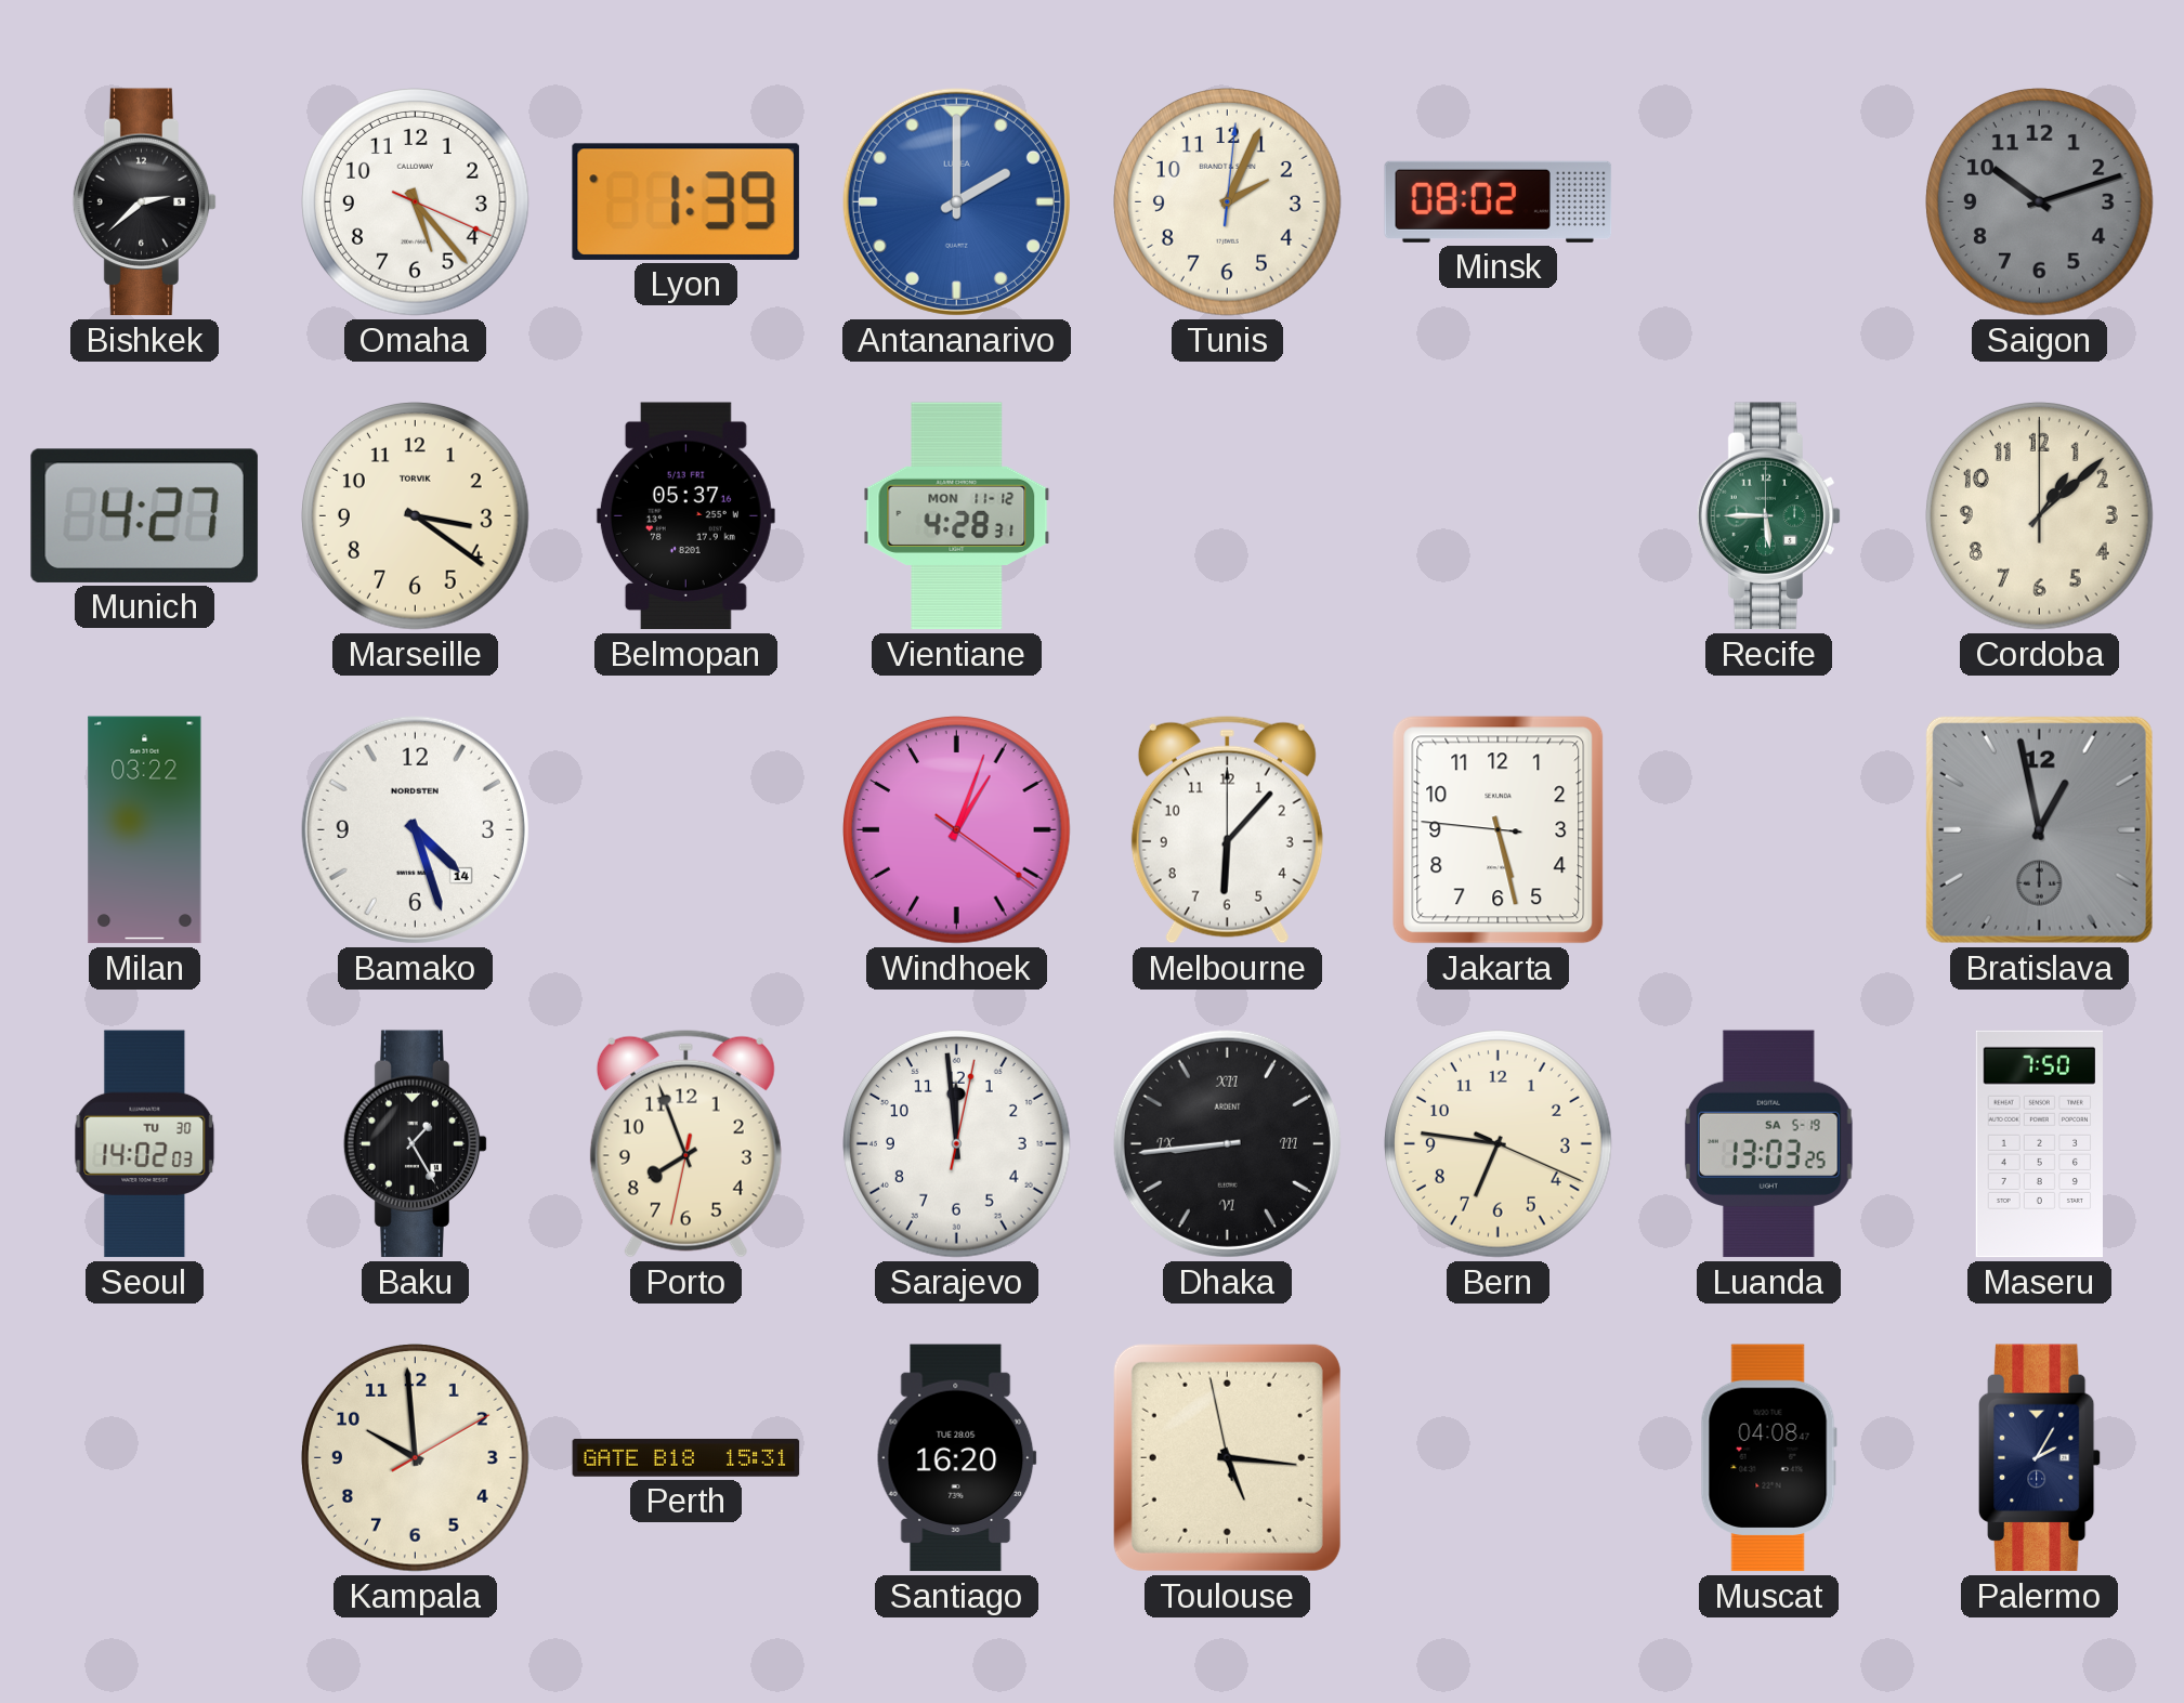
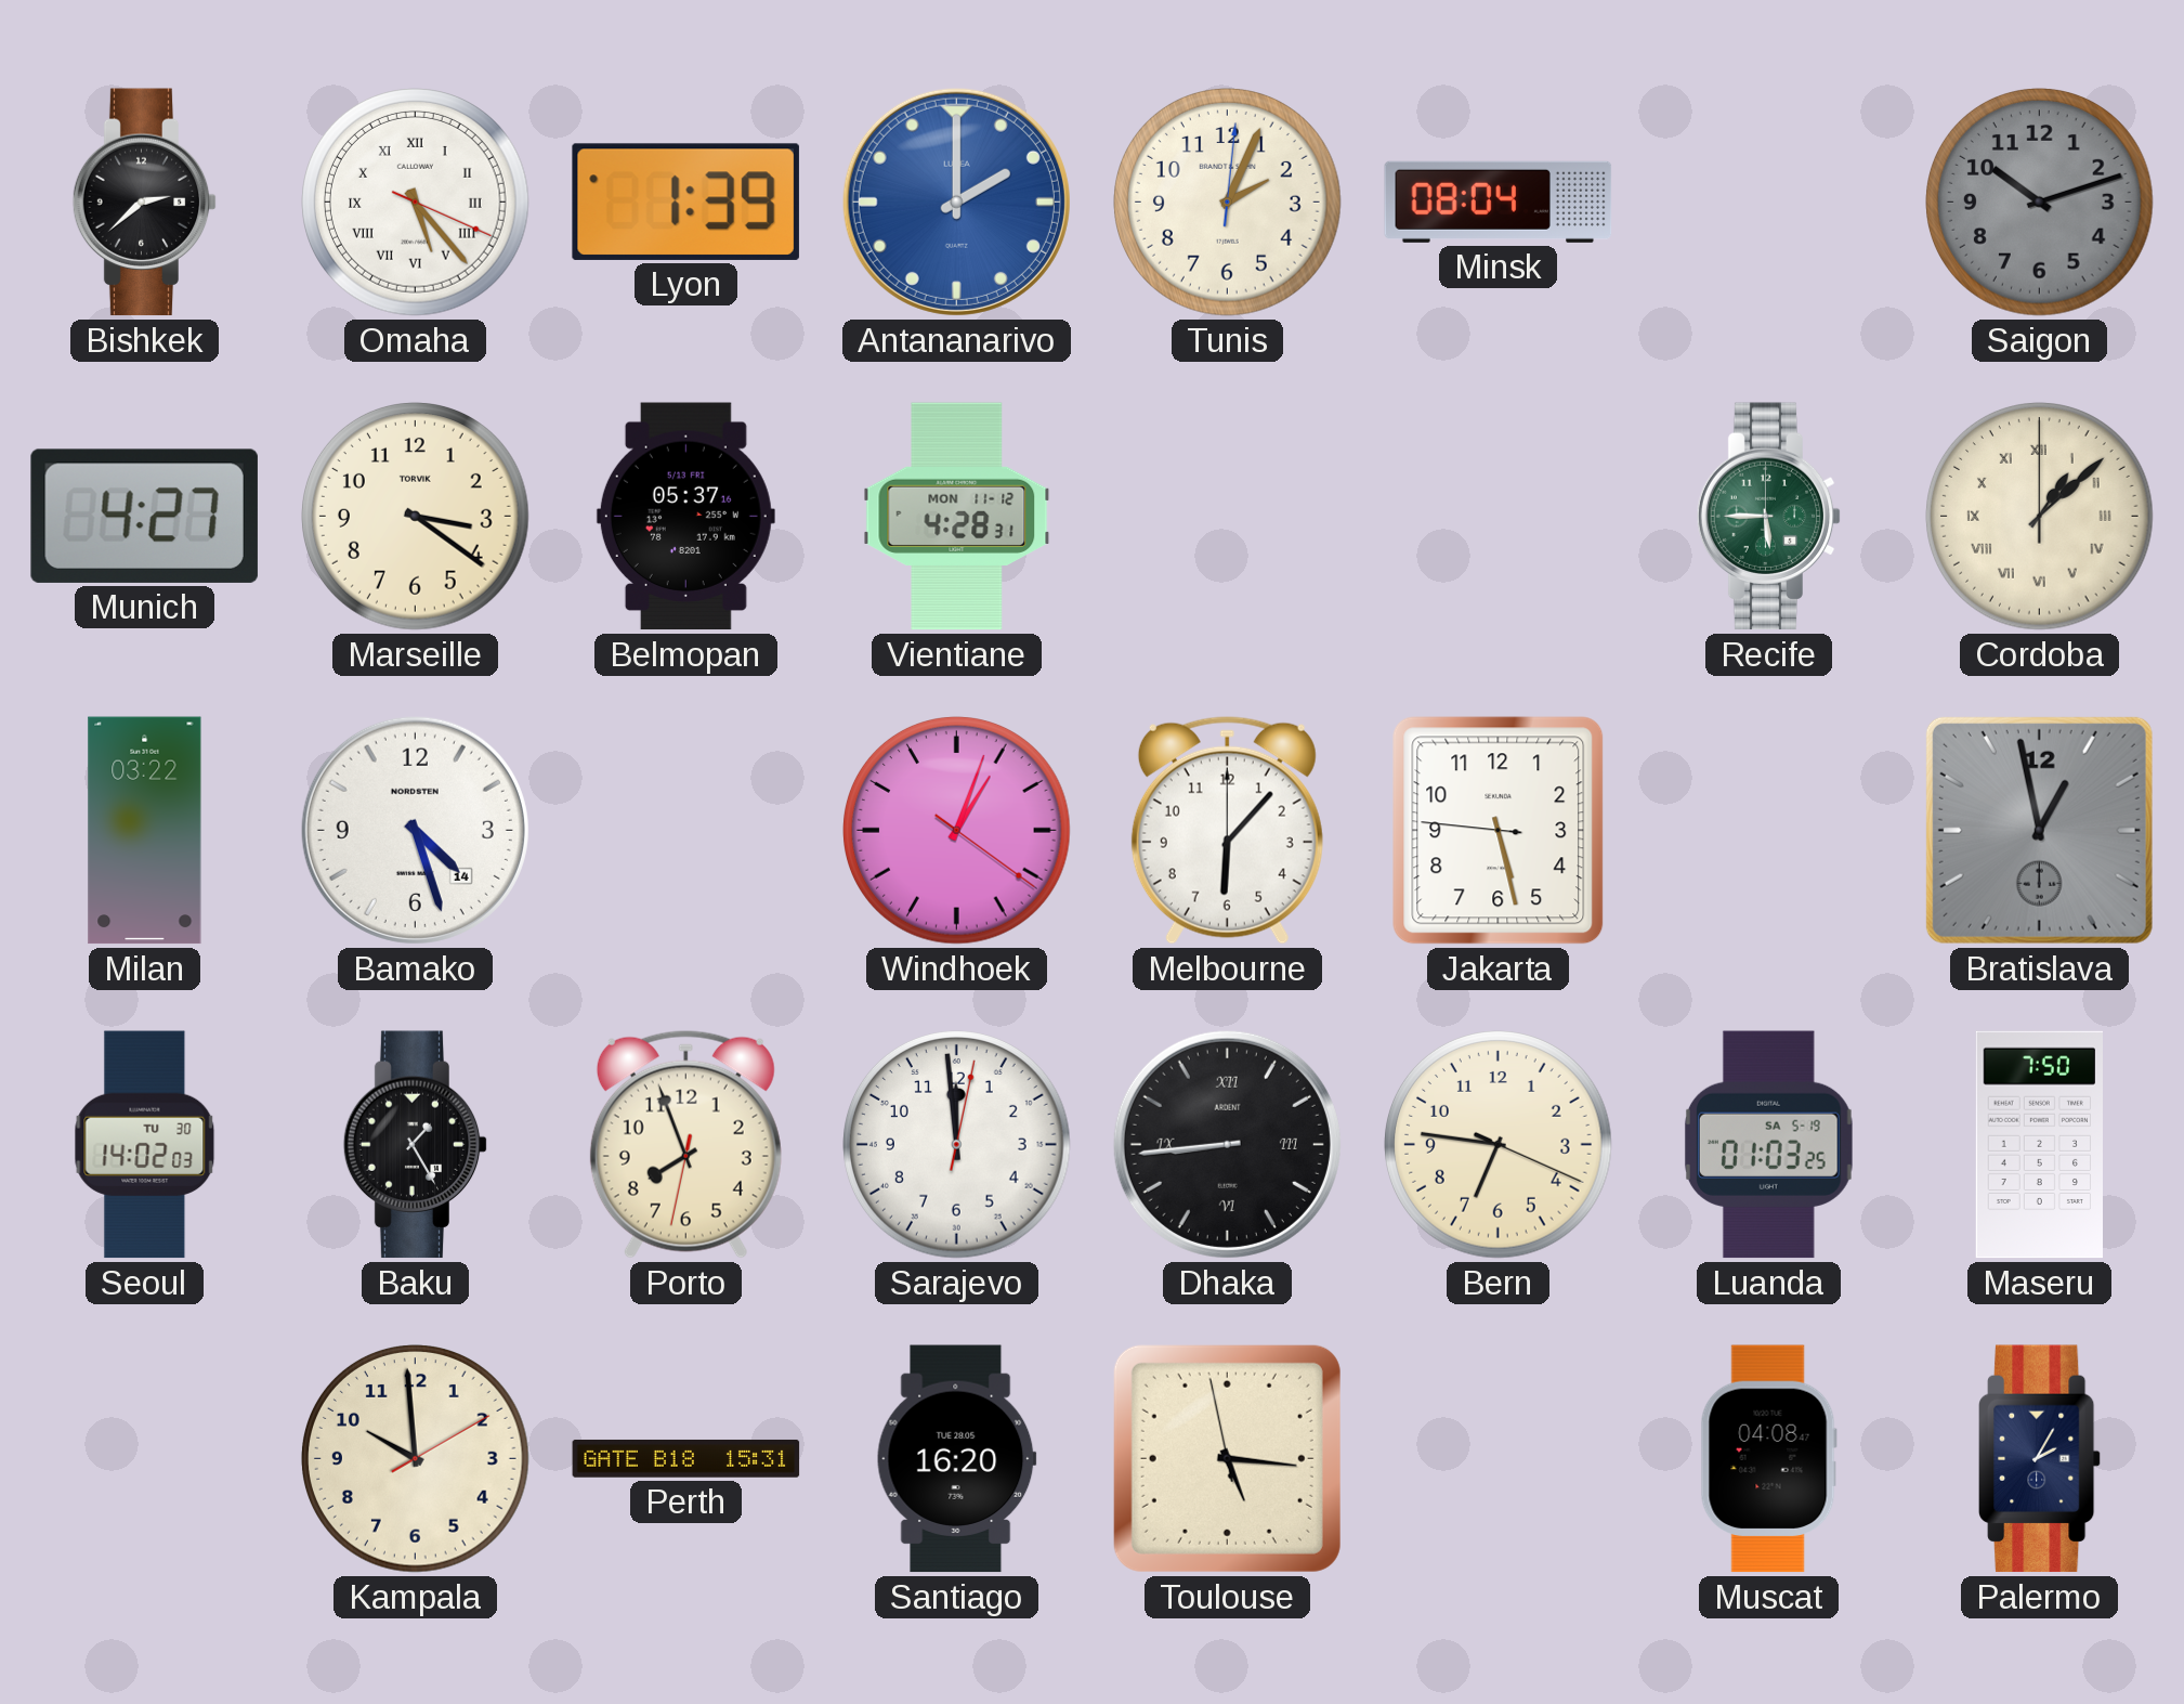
Omaha numerals: Arabic -> Roman (416, 203)
Minsk: 08:02 -> 08:04 (1499, 201)
Cordoba numerals: Arabic -> Roman (2040, 517)
Luanda: 13:03 -> 01:03 (1768, 1145)
